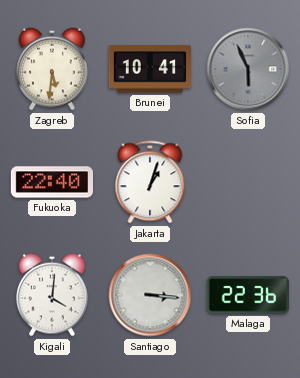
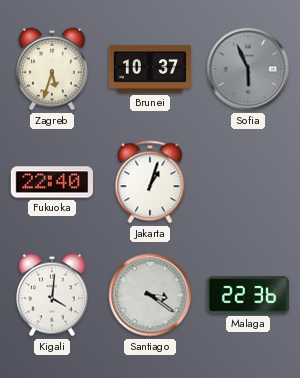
Zagreb: 5:31 -> 5:33 (53, 69)
Brunei: 10:41 -> 10:37 (149, 69)
Santiago: 3:16 -> 3:21 (150, 295)
